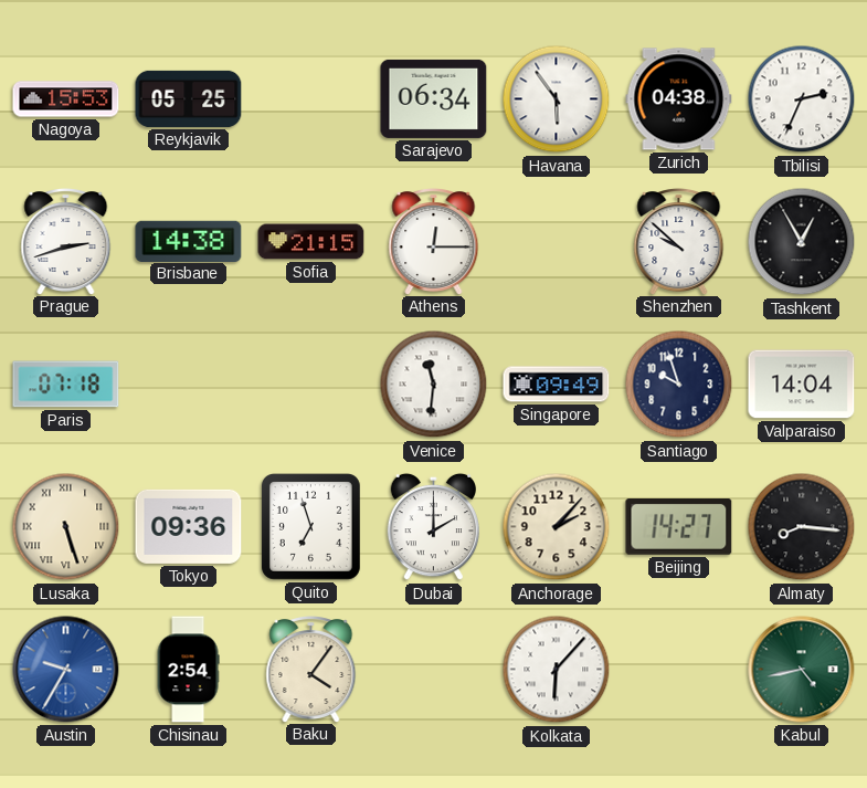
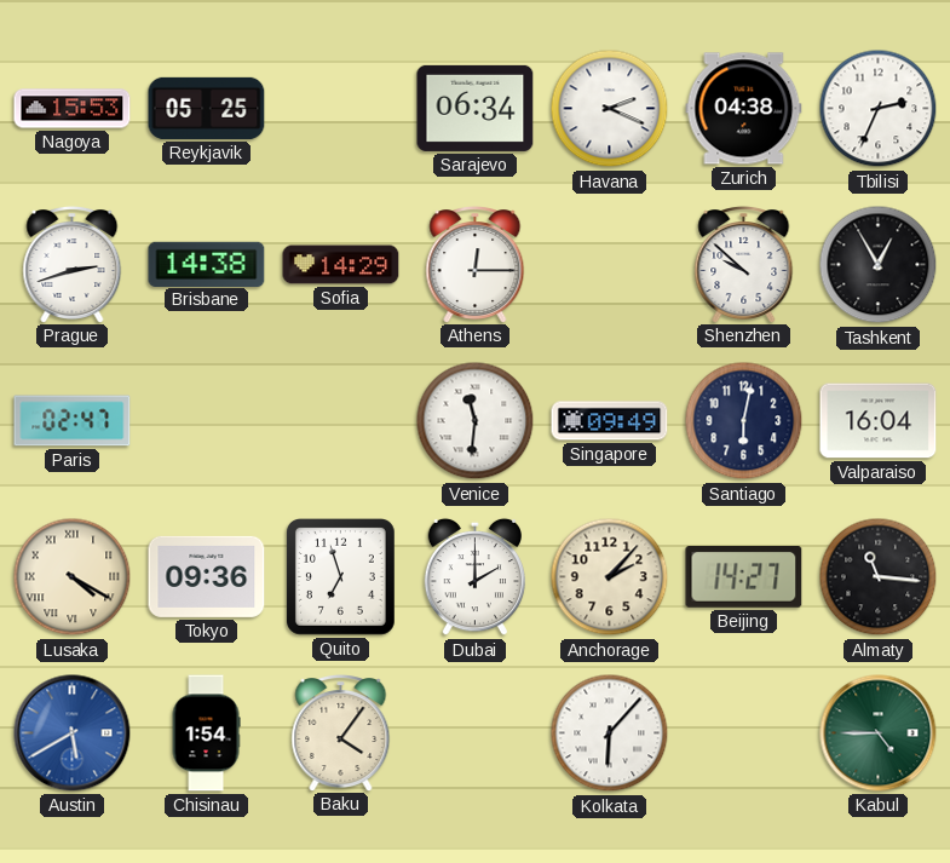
Havana: 5:54 -> 2:19 (610, 109)
Sofia: 21:15 -> 14:29 (341, 265)
Paris: 07:18 -> 02:47 (73, 421)
Santiago: 9:57 -> 6:02 (744, 421)
Valparaiso: 14:04 -> 16:04 (879, 421)
Lusaka: 5:27 -> 4:20 (73, 577)
Almaty: 8:16 -> 11:16 (879, 577)
Austin: 9:35 -> 5:40 (73, 733)
Chisinau: 2:54 -> 1:54 (206, 733)
Kabul: 4:43 -> 4:45 (879, 733)
